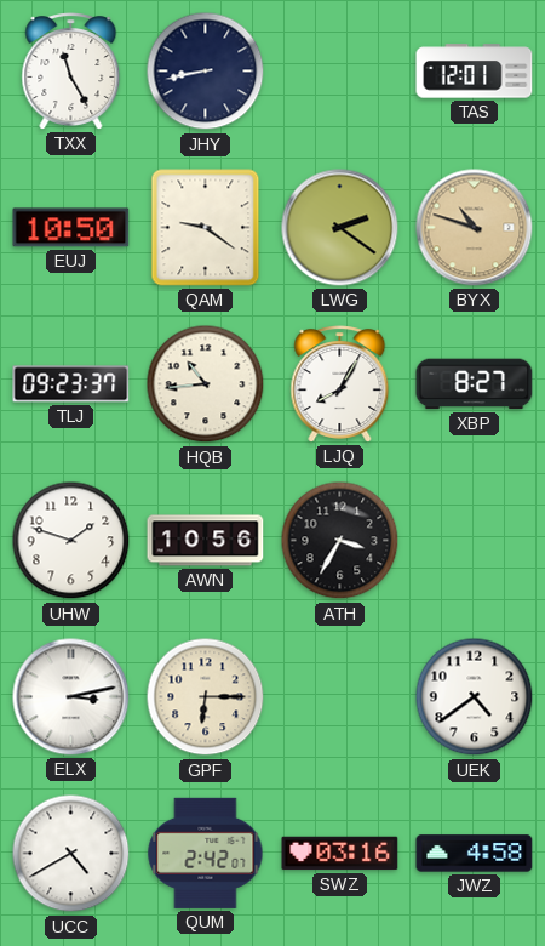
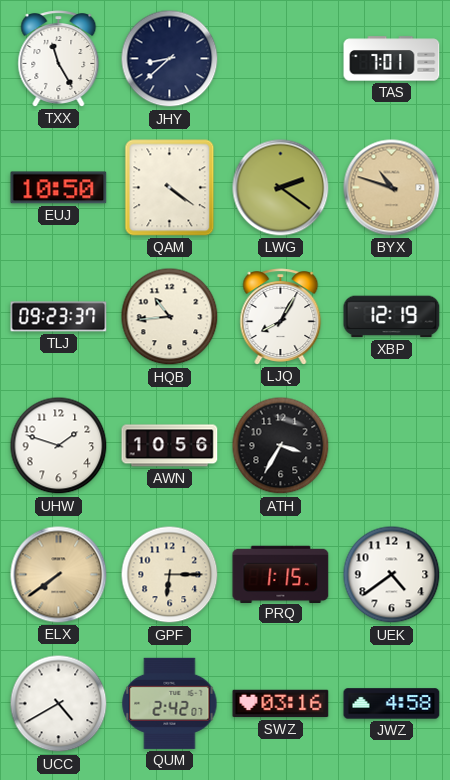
JHY: 8:43 -> 8:38 (170, 59)
TAS: 12:01 -> 7:01 (392, 59)
QAM: 9:21 -> 4:21 (170, 188)
XBP: 8:27 -> 12:19 (392, 317)
ELX: 3:13 -> 7:39 (59, 575)
ELX dial: white -> champagne (59, 575)
PRQ: none -> 1:15 (281, 574)
